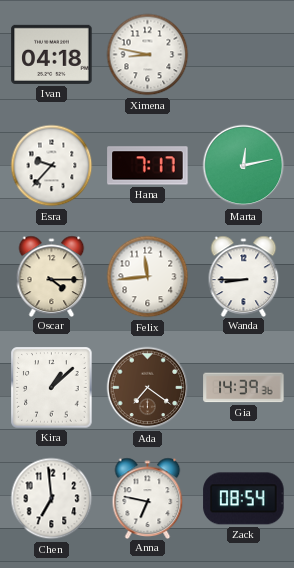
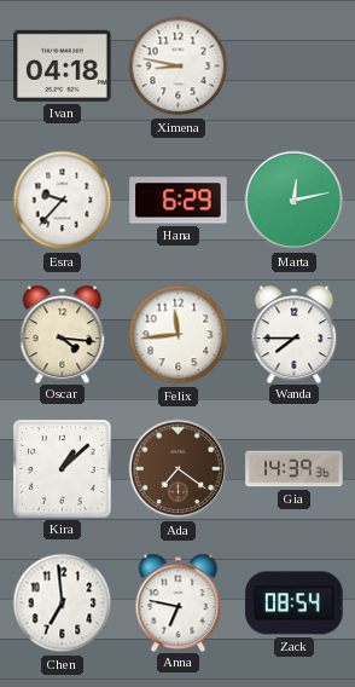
Hana: 7:17 -> 6:29 (179, 201)
Oscar: 4:15 -> 4:16 (63, 334)
Wanda: 8:45 -> 7:45 (295, 334)
